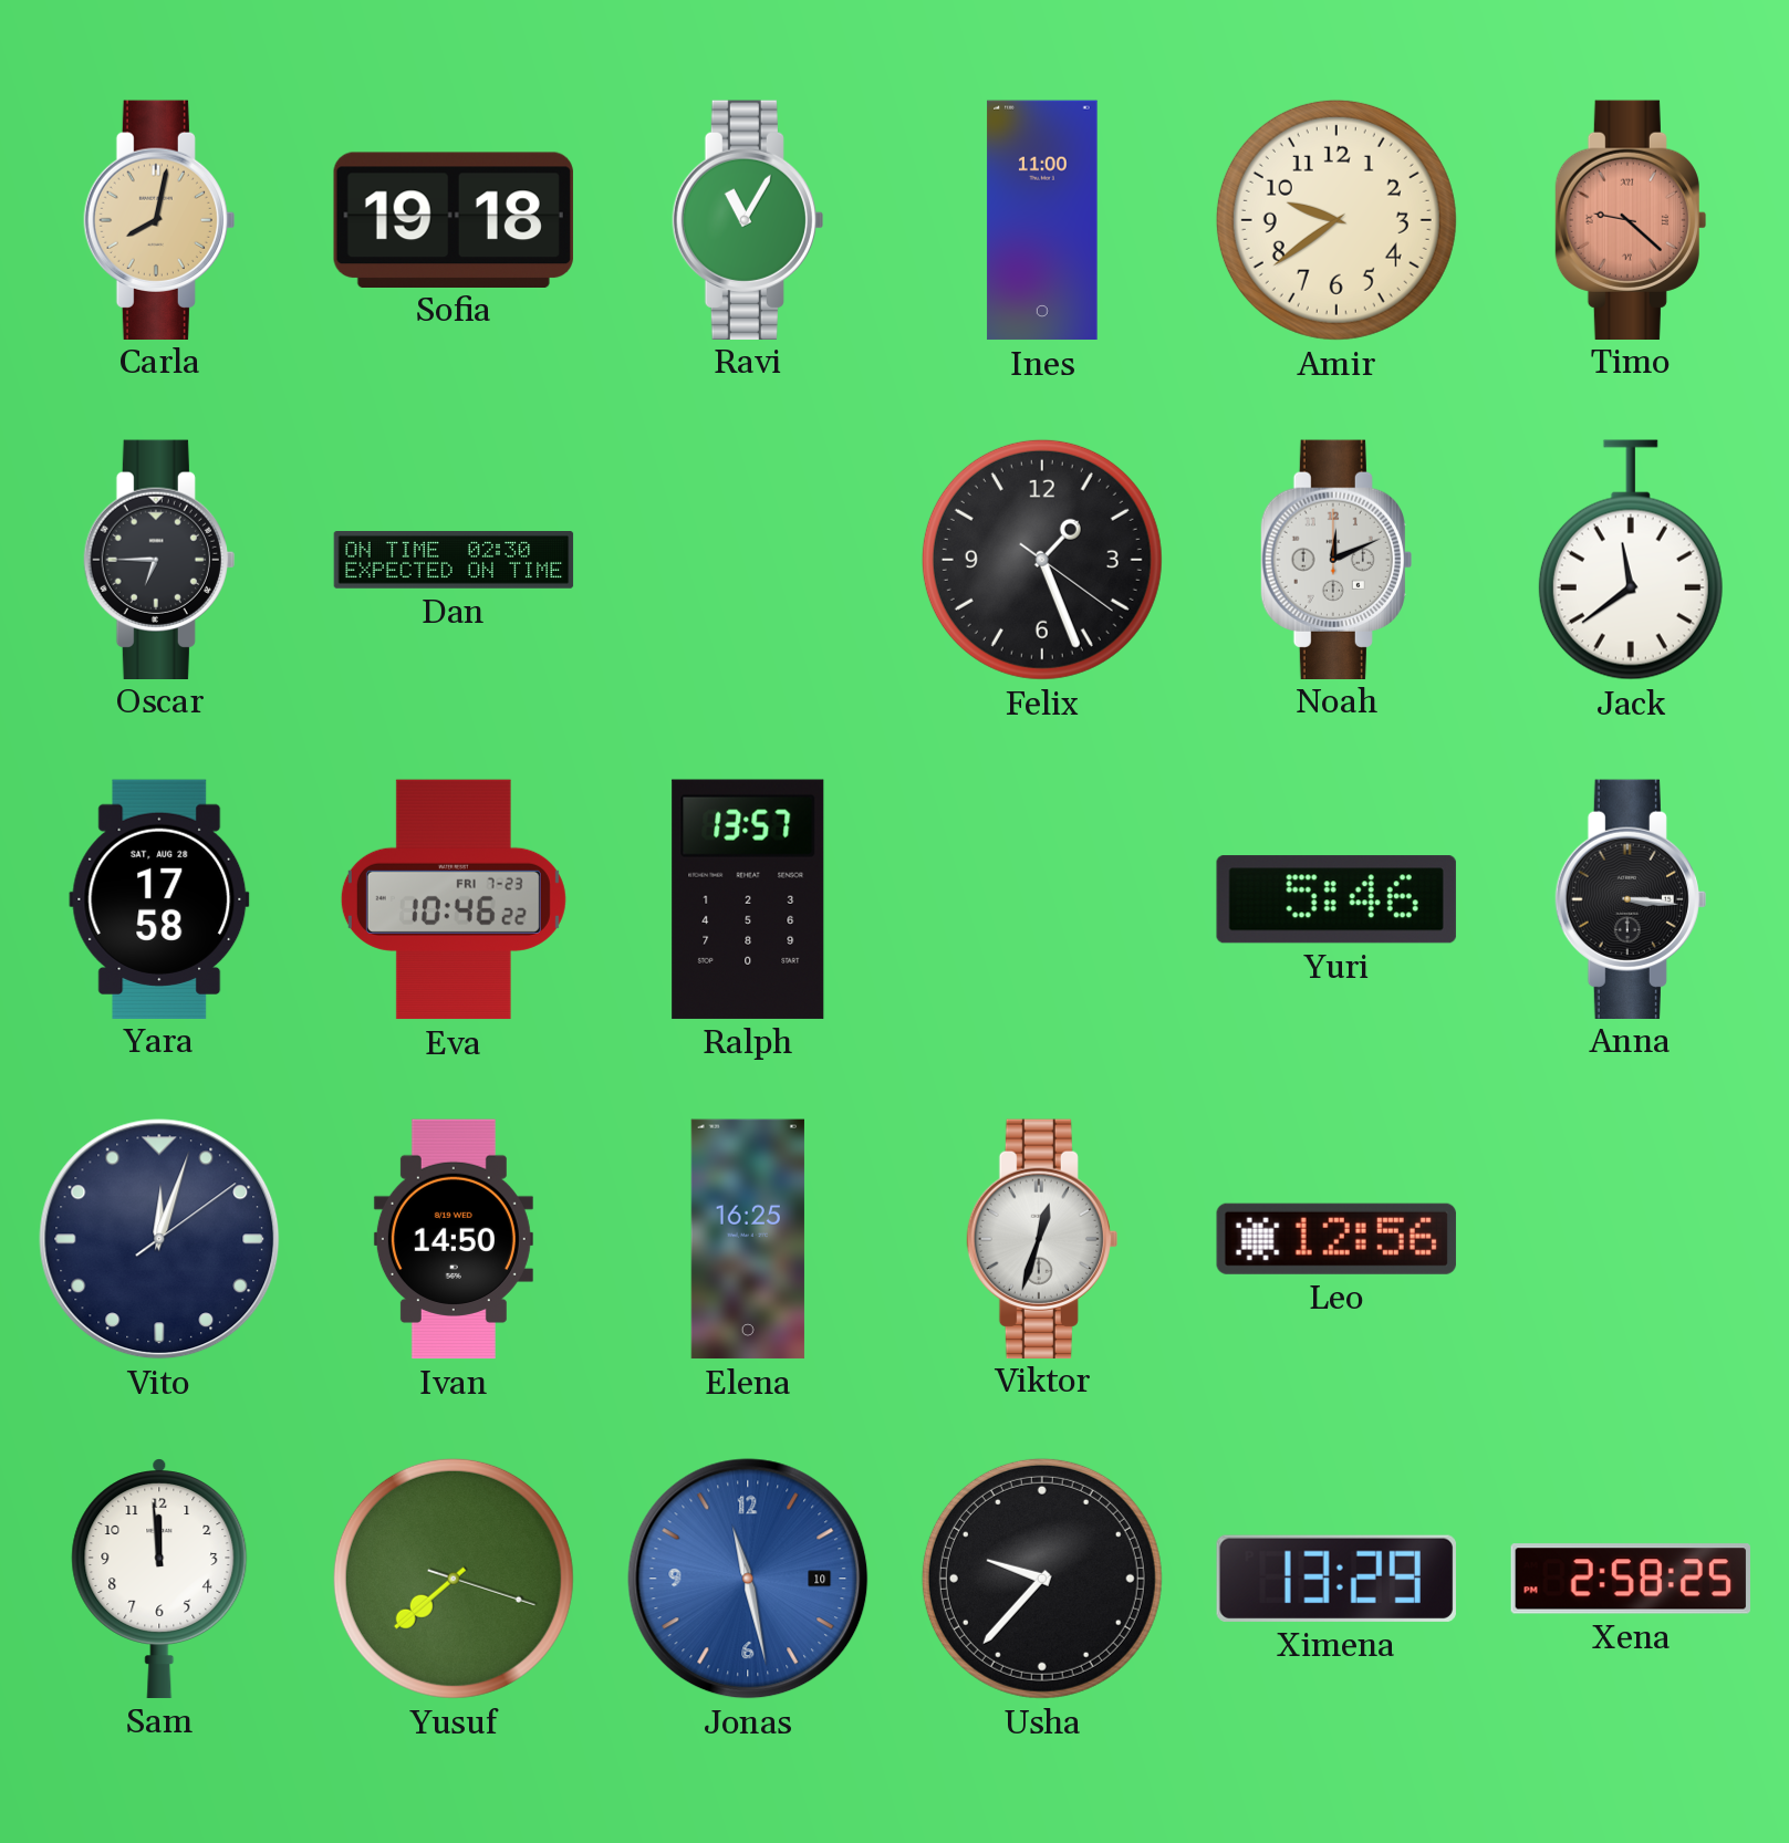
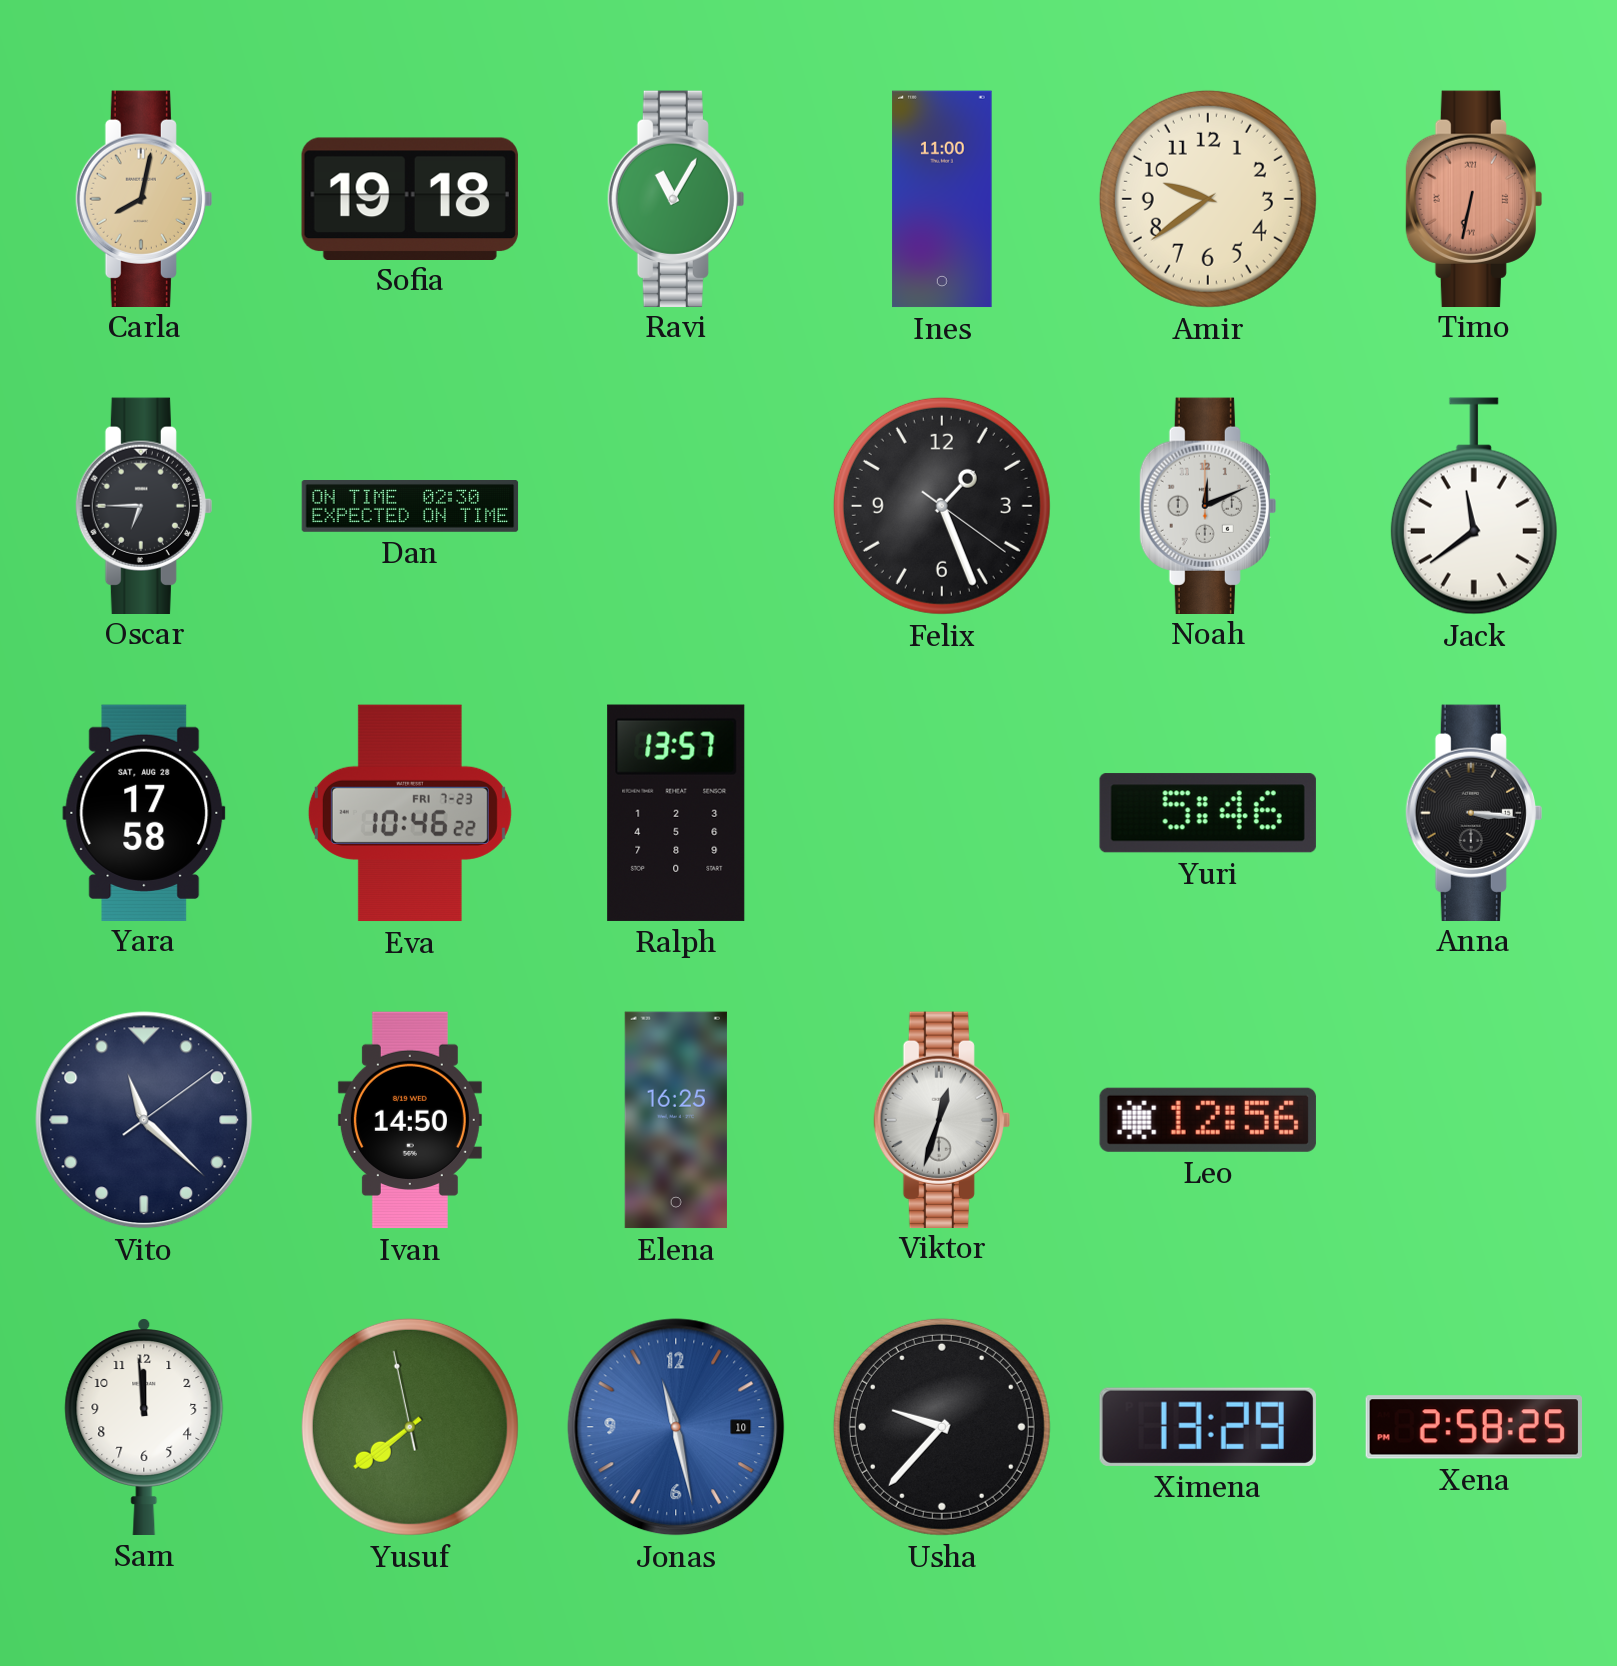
Timo: 9:22 -> 6:32 (1474, 198)
Vito: 12:03 -> 11:22 (144, 1120)
Yusuf: 7:38:18 -> 7:38:58 (410, 1427)
